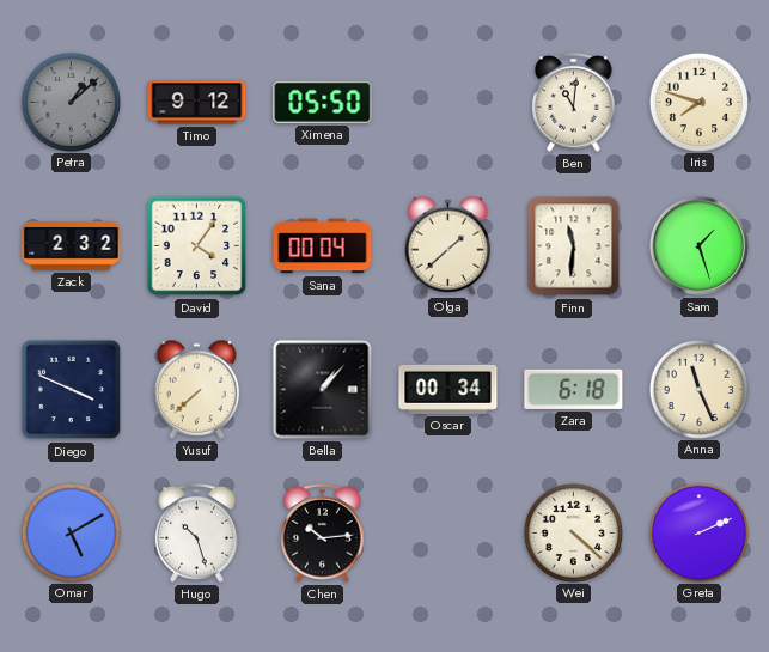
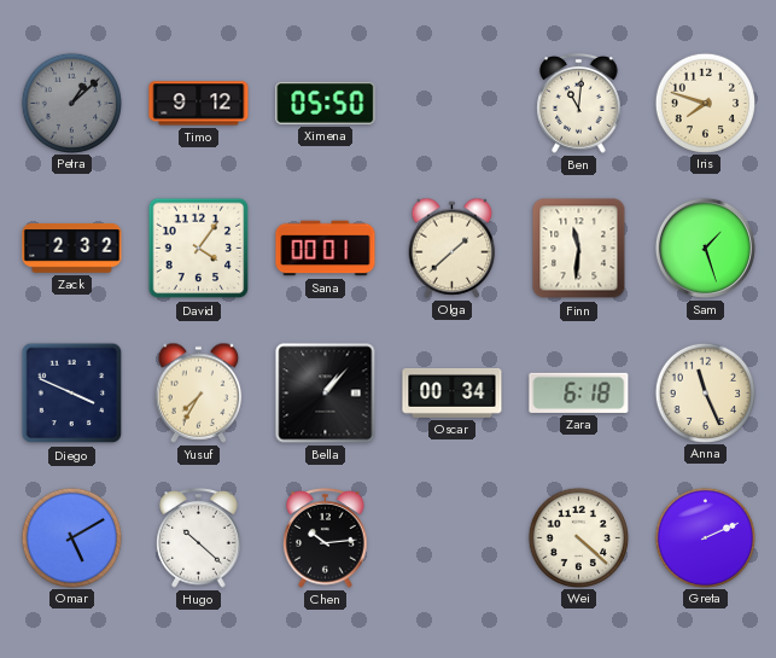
Sana: 00:04 -> 00:01 (326, 249)
Yusuf: 7:38 -> 7:35 (199, 392)
Hugo: 10:27 -> 10:22 (199, 538)
